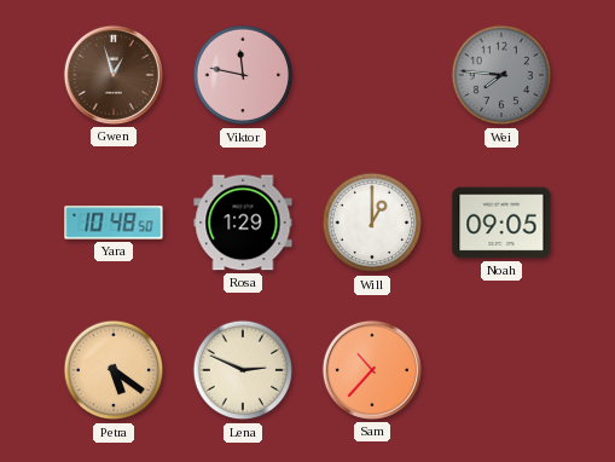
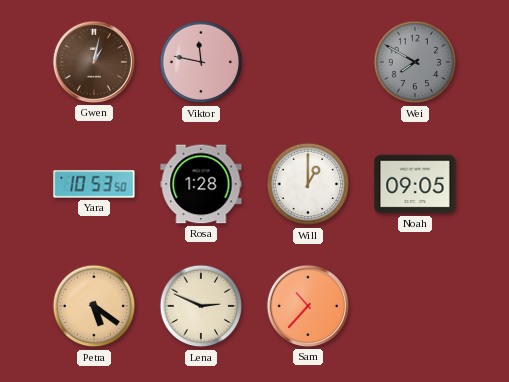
Gwen: 12:57 -> 1:02 (94, 62)
Wei: 7:46 -> 7:50 (415, 62)
Yara: 10:48 -> 10:53 (94, 184)
Rosa: 1:29 -> 1:28 (201, 184)
